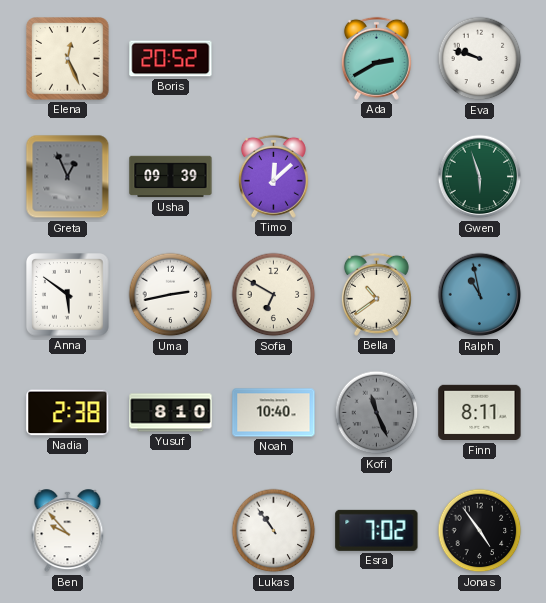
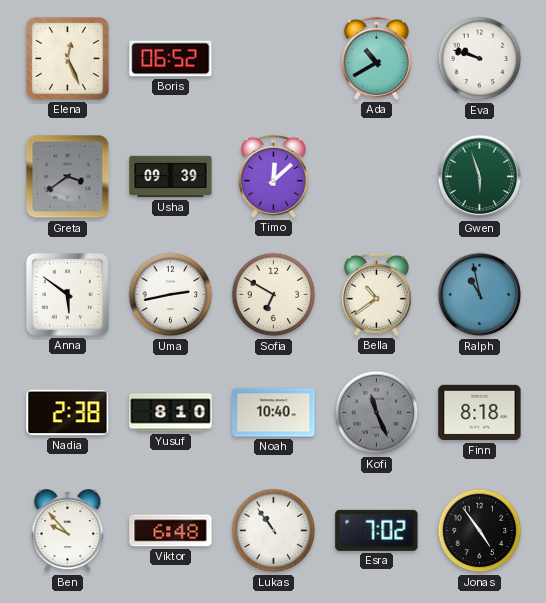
Boris: 20:52 -> 06:52 (171, 59)
Ada: 2:40 -> 10:40 (376, 58)
Greta: 12:56 -> 3:39 (68, 177)
Finn: 8:11 -> 8:18 (480, 413)
Viktor: none -> 6:48 (171, 531)
